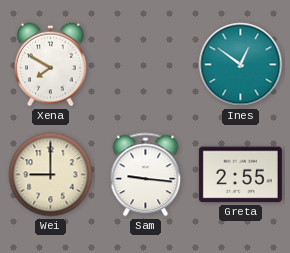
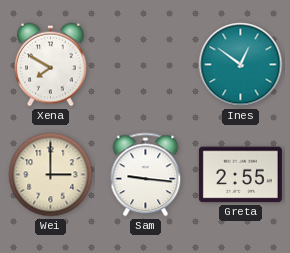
Wei: 9:00 -> 3:00 (51, 175)
